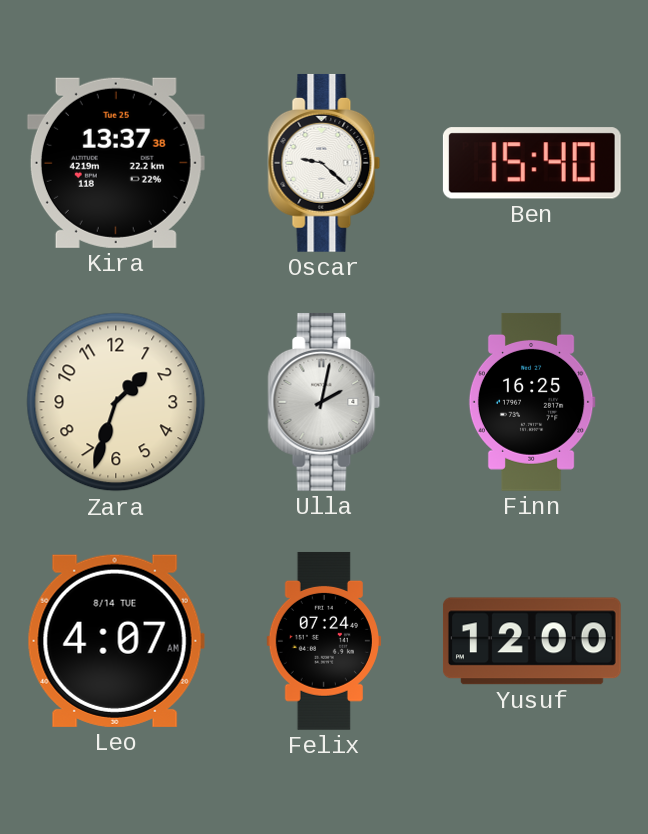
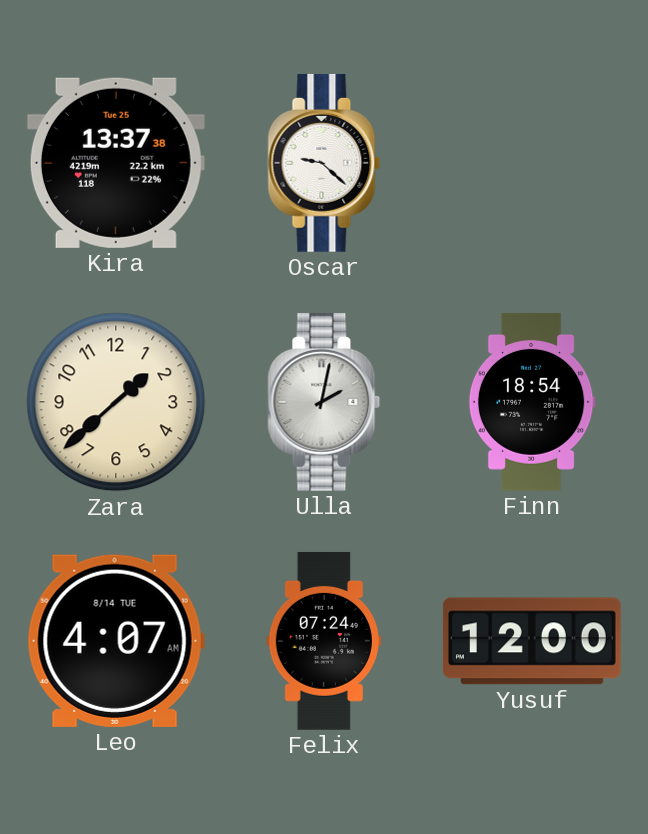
Ben: 15:40 -> none (532, 163)
Zara: 1:33 -> 1:38 (116, 402)
Finn: 16:25 -> 18:54 (532, 402)
